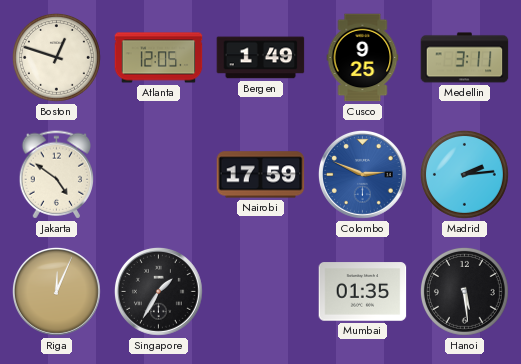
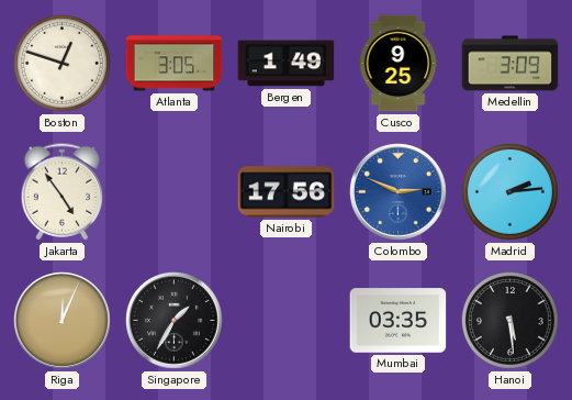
Atlanta: 12:05 -> 3:05 (175, 64)
Medellin: 3:11 -> 3:09 (511, 64)
Jakarta: 4:51 -> 4:54 (63, 192)
Nairobi: 17:59 -> 17:56 (287, 192)
Mumbai: 01:35 -> 03:35 (399, 321)
